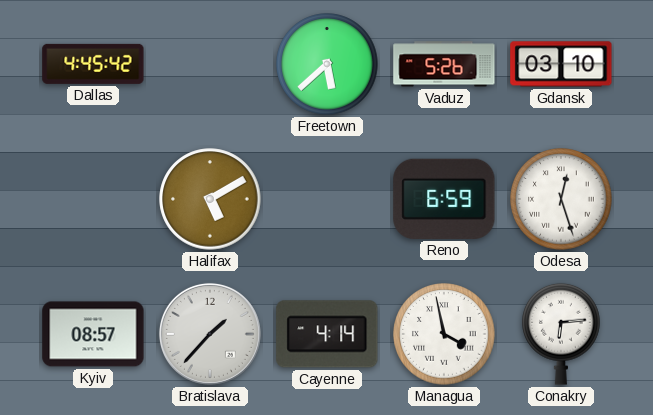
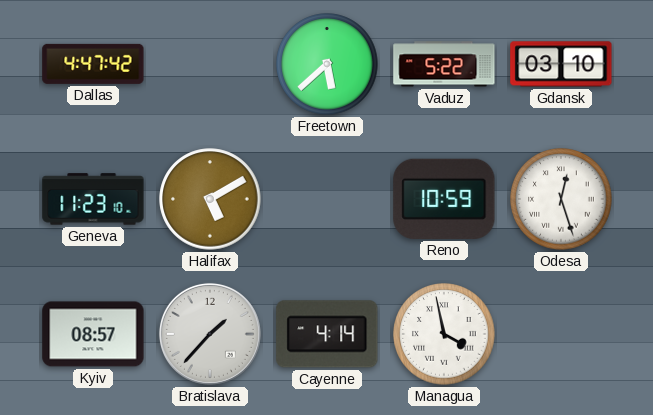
Dallas: 4:45 -> 4:47 (93, 64)
Vaduz: 5:26 -> 5:22 (444, 64)
Geneva: none -> 11:23 (93, 199)
Reno: 6:59 -> 10:59 (444, 199)
Conakry: 6:14 -> none (561, 334)
